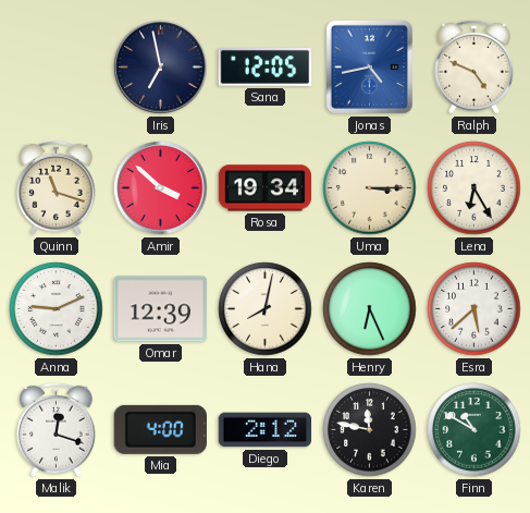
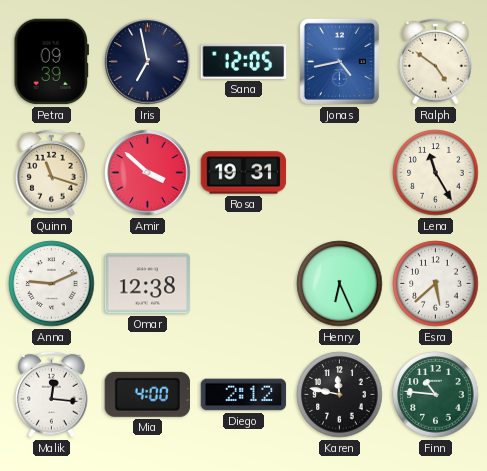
Petra: none -> 09:39 (52, 62)
Ralph: 4:49 -> 4:51 (436, 61)
Rosa: 19:34 -> 19:31 (244, 173)
Uma: 3:15 -> none (370, 188)
Lena: 6:25 -> 11:25 (436, 173)
Omar: 12:39 -> 12:38 (148, 284)
Hana: 8:02 -> none (266, 309)
Malik: 12:18 -> 12:16 (52, 394)
Finn: 10:50 -> 10:46 (436, 395)
